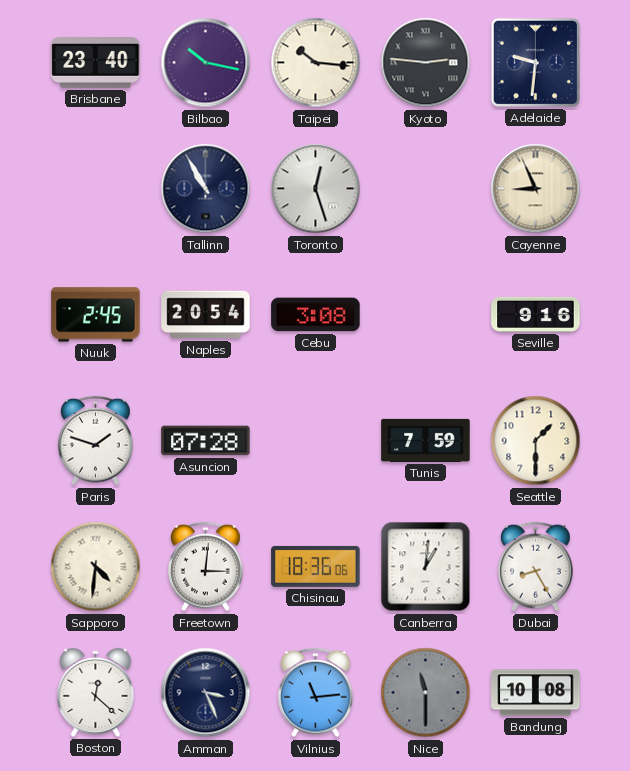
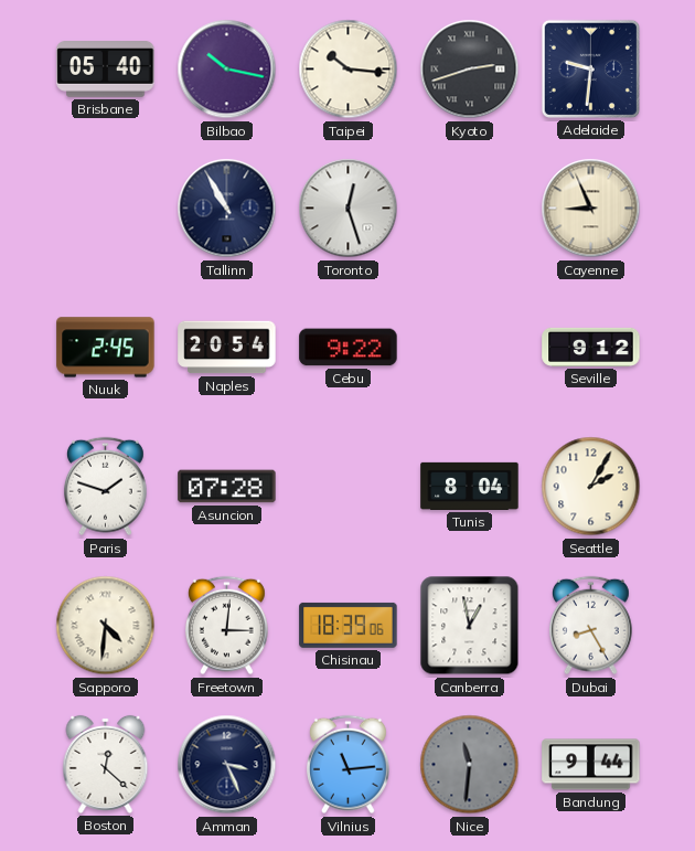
Brisbane: 23:40 -> 05:40 (106, 70)
Kyoto: 2:46 -> 2:42 (470, 70)
Cebu: 3:08 -> 9:22 (349, 348)
Seville: 9:16 -> 9:12 (591, 347)
Tunis: 7:59 -> 8:04 (470, 486)
Seattle: 1:30 -> 2:05 (591, 487)
Chisinau: 18:36 -> 18:39 (349, 625)
Canberra: 1:01 -> 12:58 (470, 626)
Nice: 11:30 -> 11:31 (470, 765)
Bandung: 10:08 -> 9:44 (591, 765)
